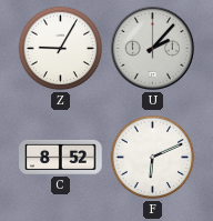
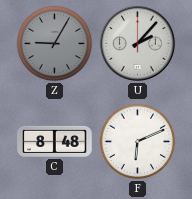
Z dial: white -> grey (55, 44)
C: 8:52 -> 8:48 (55, 141)
